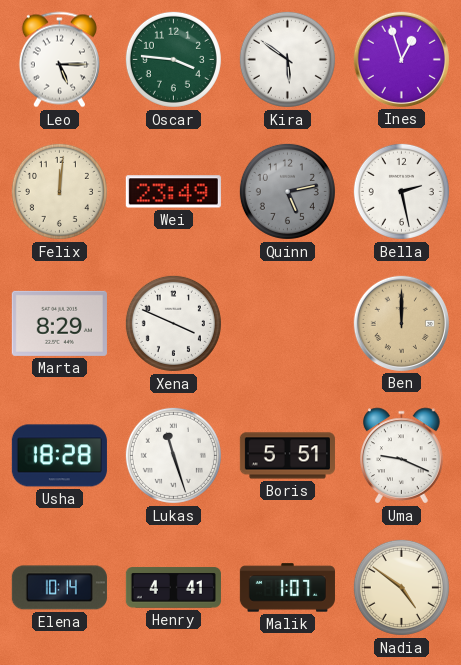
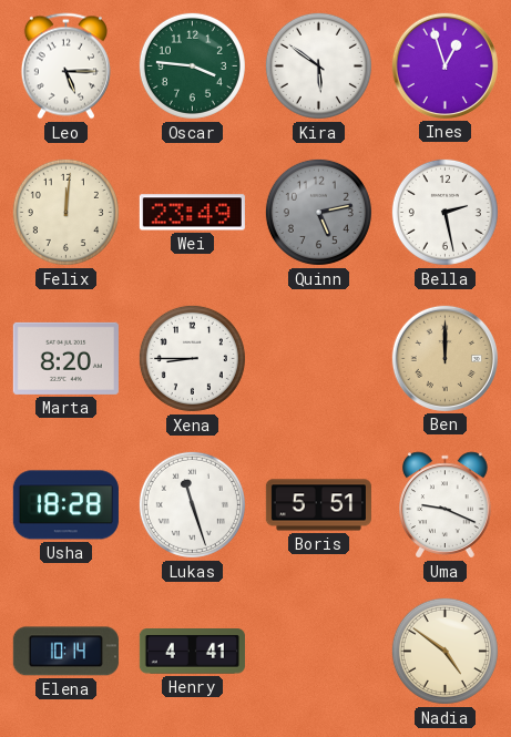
Marta: 8:29 -> 8:20 (65, 358)
Xena: 3:49 -> 8:45 (192, 358)
Malik: 1:07 -> none (287, 588)
